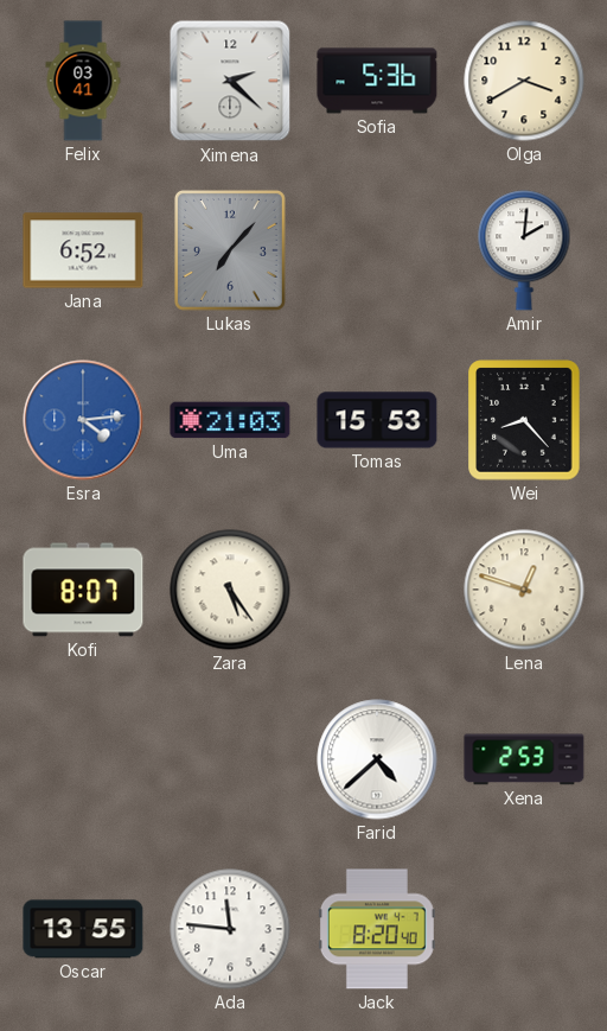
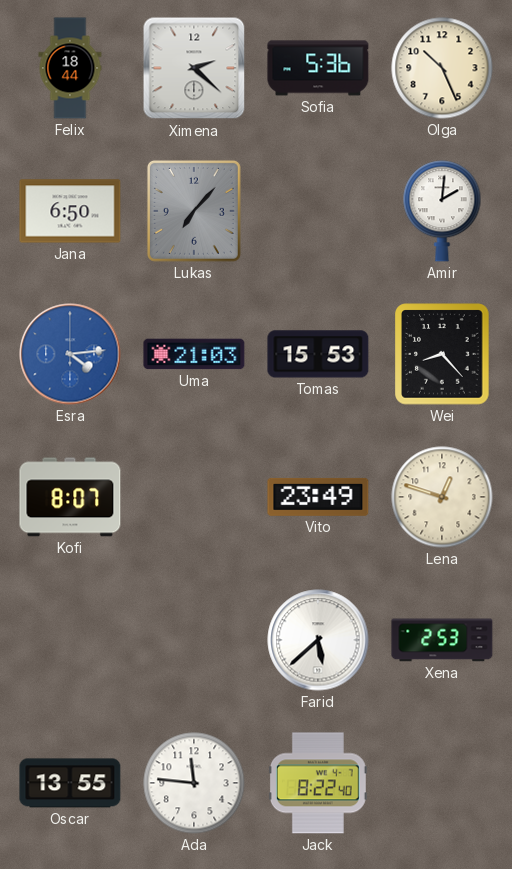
Felix: 03:41 -> 18:44 (70, 68)
Olga: 3:40 -> 10:26 (442, 68)
Jana: 6:52 -> 6:50 (70, 211)
Zara: 5:24 -> none (230, 590)
Vito: none -> 23:49 (318, 497)
Farid: 4:38 -> 5:38 (318, 640)
Jack: 8:20 -> 8:22 (318, 783)
